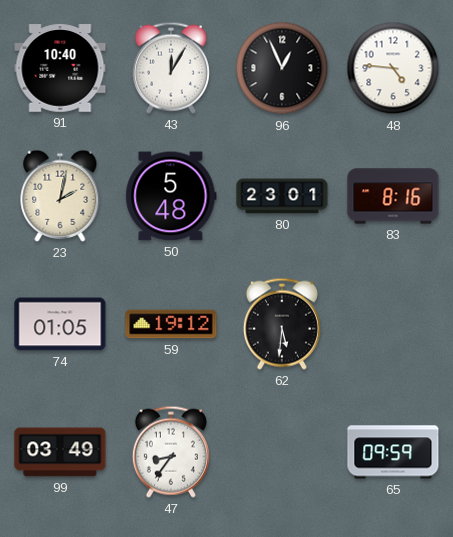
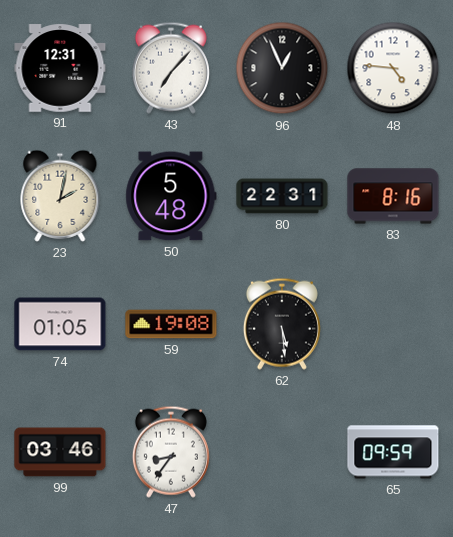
91: 10:40 -> 12:31 (60, 68)
43: 12:05 -> 7:07 (171, 68)
80: 23:01 -> 22:31 (282, 196)
59: 19:12 -> 19:08 (171, 324)
62: 5:31 -> 5:29 (282, 324)
99: 03:49 -> 03:46 (60, 452)
